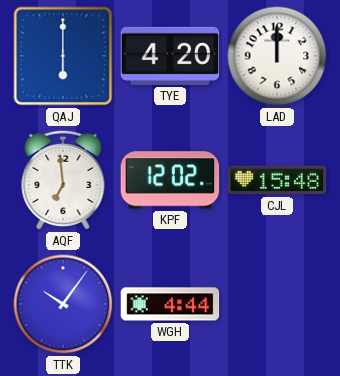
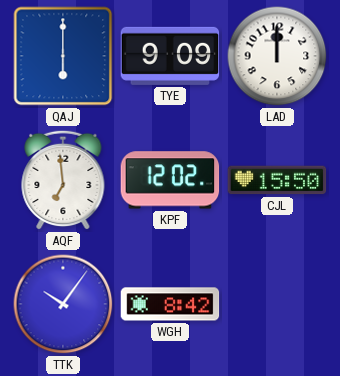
TYE: 4:20 -> 9:09 (170, 56)
CJL: 15:48 -> 15:50 (277, 180)
WGH: 4:44 -> 8:42 (170, 304)
